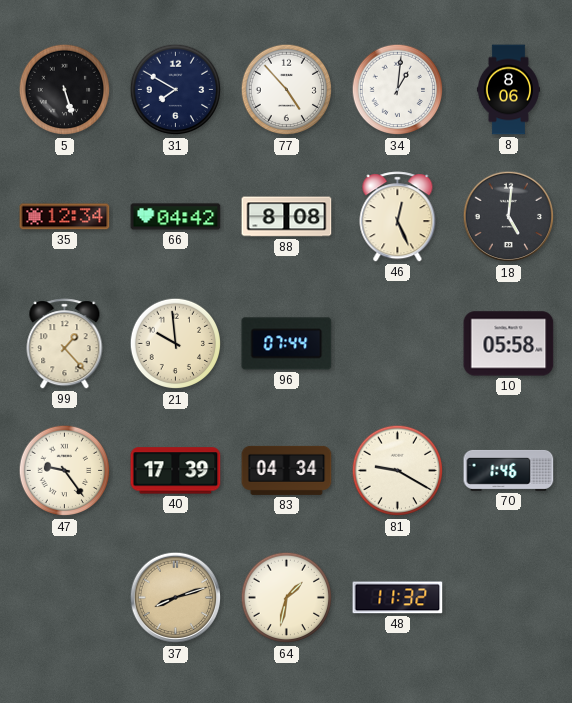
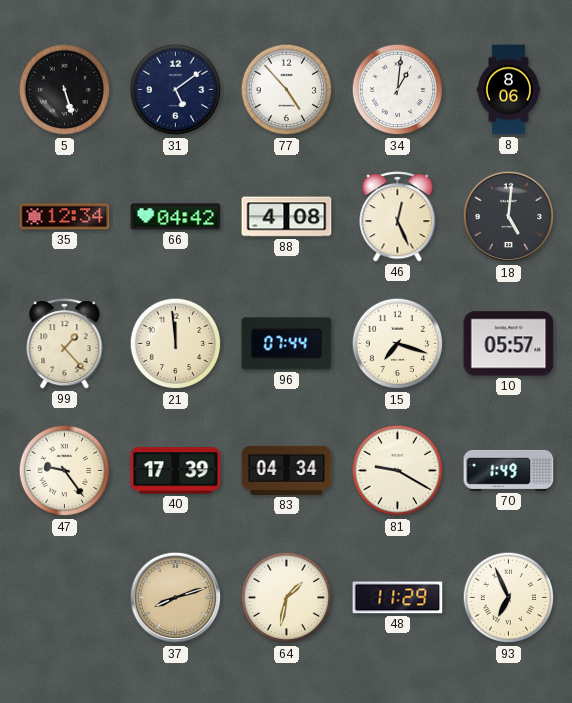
31: 7:50 -> 5:09 (176, 90)
88: 8:08 -> 4:08 (287, 217)
21: 9:59 -> 11:59 (176, 344)
15: none -> 7:18 (398, 344)
10: 05:58 -> 05:57 (509, 344)
70: 1:46 -> 1:49 (509, 470)
48: 11:32 -> 11:29 (398, 598)
93: none -> 6:56 (509, 598)
